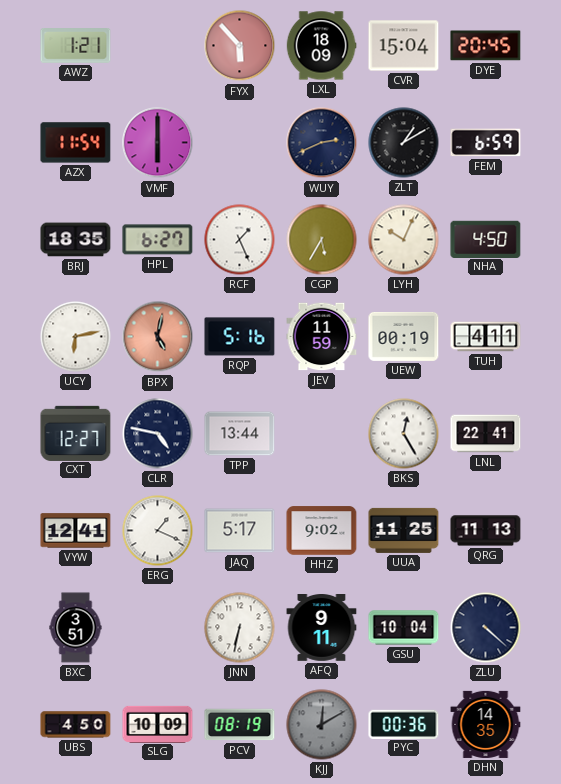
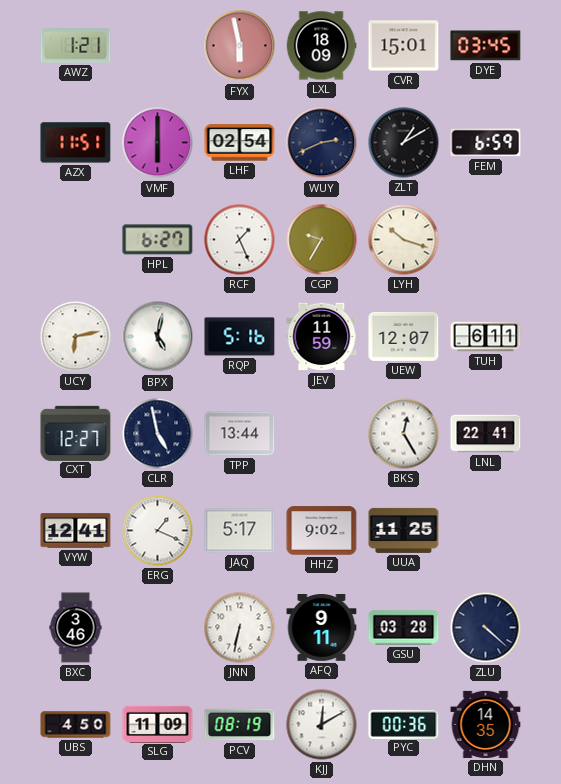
FYX: 5:53 -> 5:58 (240, 46)
CVR: 15:04 -> 15:01 (404, 46)
DYE: 20:45 -> 03:45 (486, 46)
AZX: 11:54 -> 11:51 (76, 143)
LHF: none -> 02:54 (240, 143)
BRJ: 18:35 -> none (76, 240)
CGP: 5:35 -> 9:35 (322, 240)
LYH: 10:04 -> 10:18 (404, 240)
NHA: 4:50 -> none (486, 239)
BPX dial: salmon -> white (158, 337)
UEW: 00:19 -> 12:07 (404, 336)
TUH: 4:11 -> 6:11 (486, 337)
CLR: 4:47 -> 4:58 (158, 434)
QRG: 11:13 -> none (486, 531)
BXC: 3:51 -> 3:46 (76, 628)
GSU: 10:04 -> 03:28 (404, 628)
SLG: 10:09 -> 11:09 (158, 724)
KJJ dial: grey -> white (322, 725)
